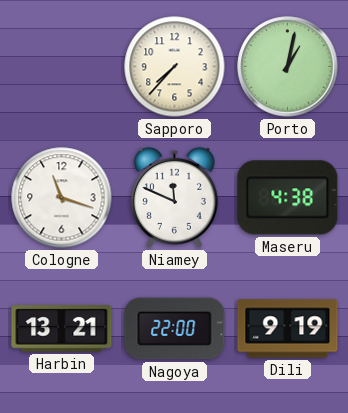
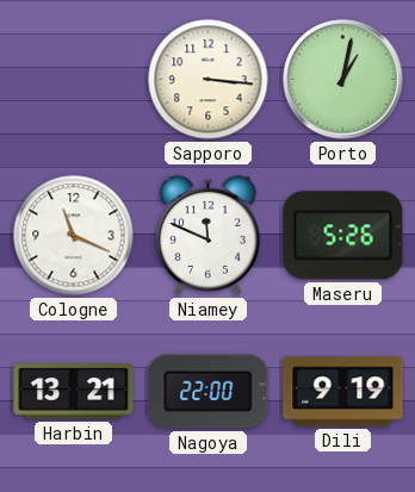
Sapporo: 7:37 -> 3:16 (209, 80)
Cologne: 11:18 -> 11:19 (74, 236)
Maseru: 4:38 -> 5:26 (343, 236)
